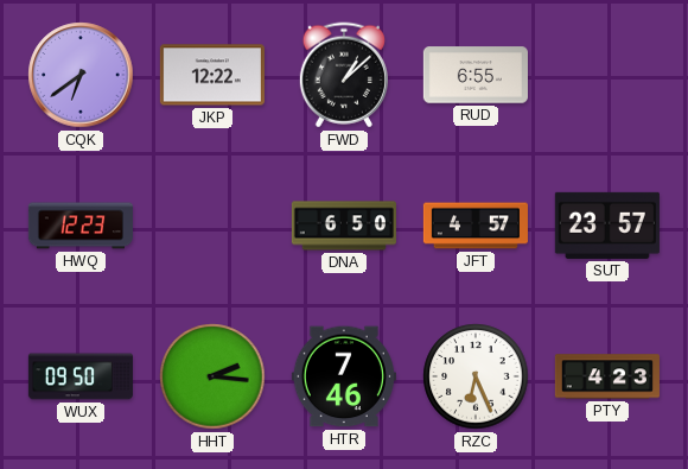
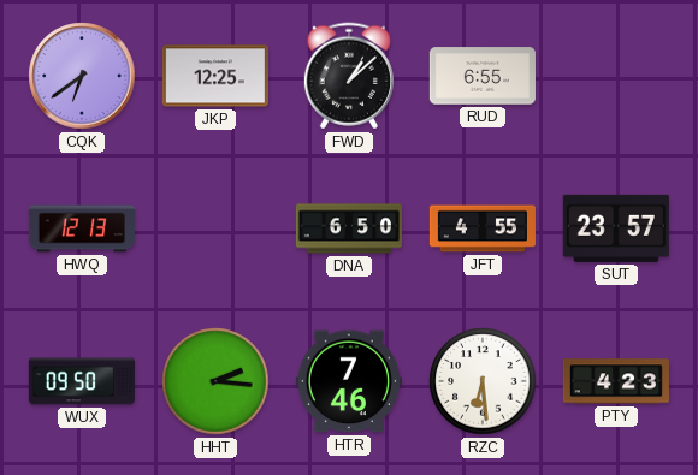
JKP: 12:22 -> 12:25 (215, 76)
HWQ: 12:23 -> 12:13 (82, 228)
JFT: 4:57 -> 4:55 (483, 228)
RZC: 6:26 -> 6:29 (483, 381)
